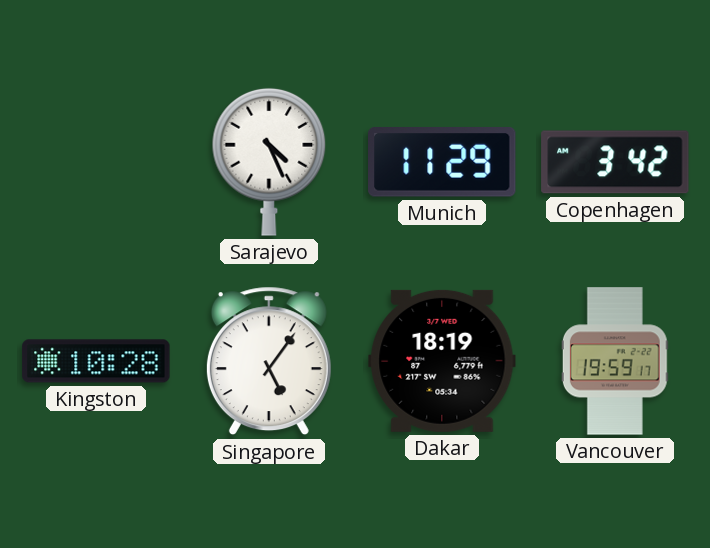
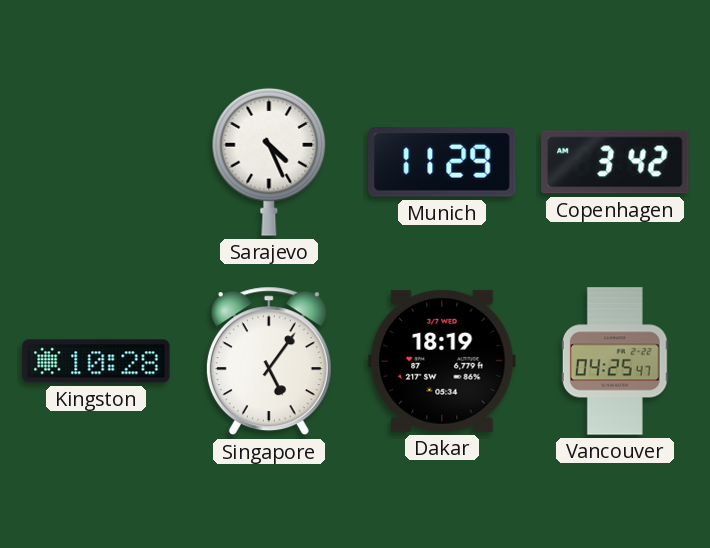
Vancouver: 19:59 -> 04:25 (615, 361)
